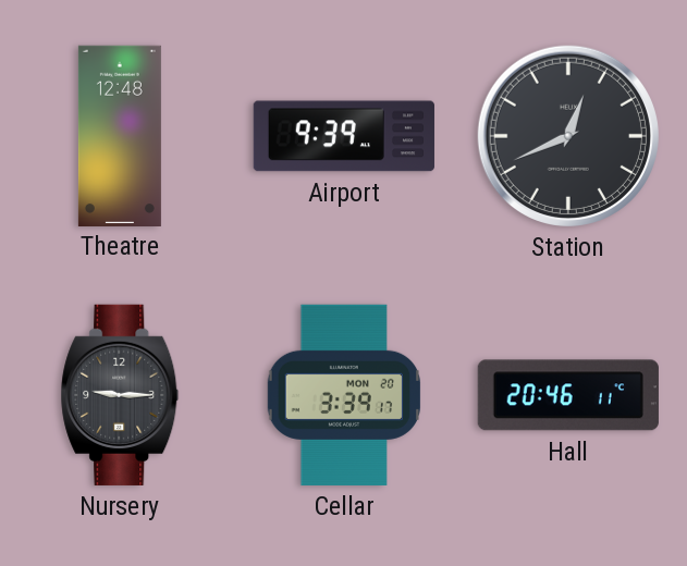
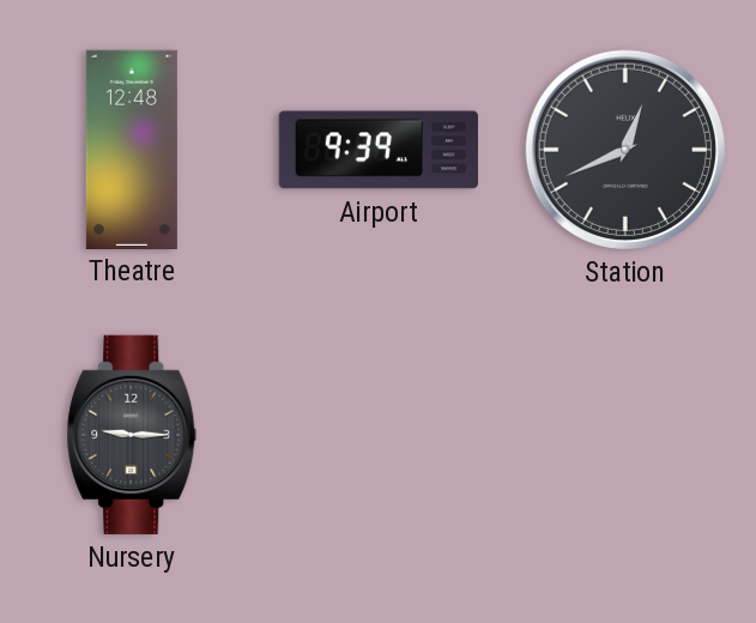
Cellar: 3:39 -> none (343, 395)
Hall: 20:46 -> none (568, 395)
